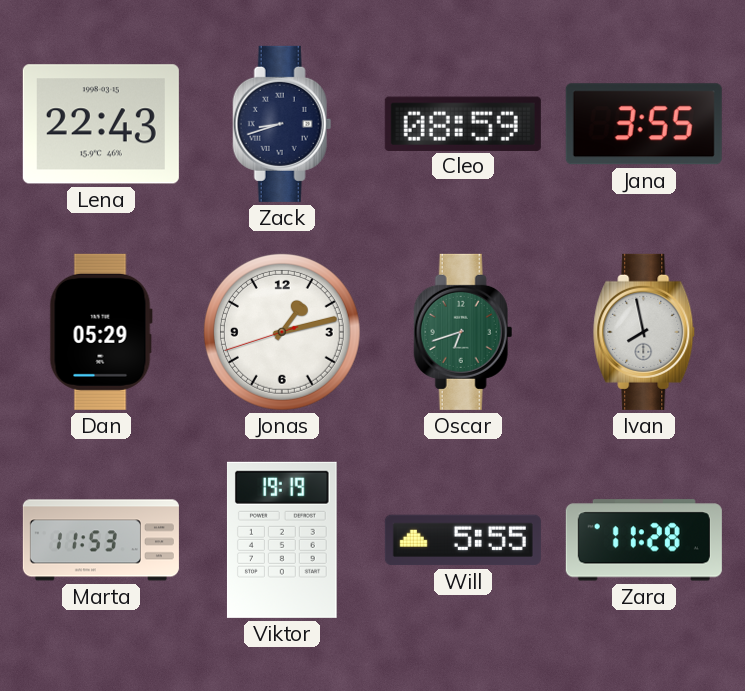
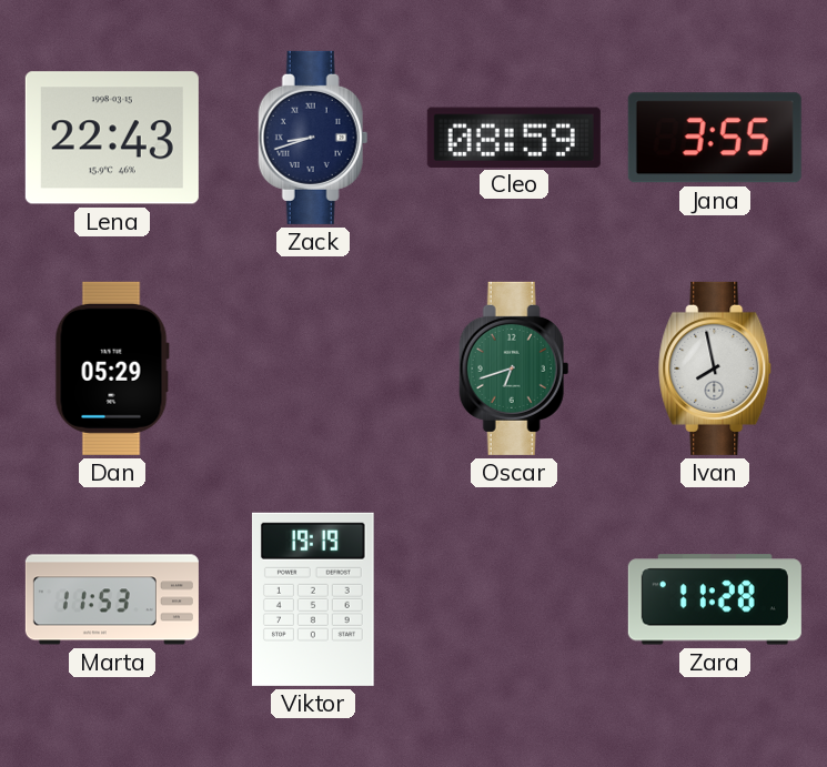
Jonas: 1:12 -> none (282, 332)
Will: 5:55 -> none (463, 540)
